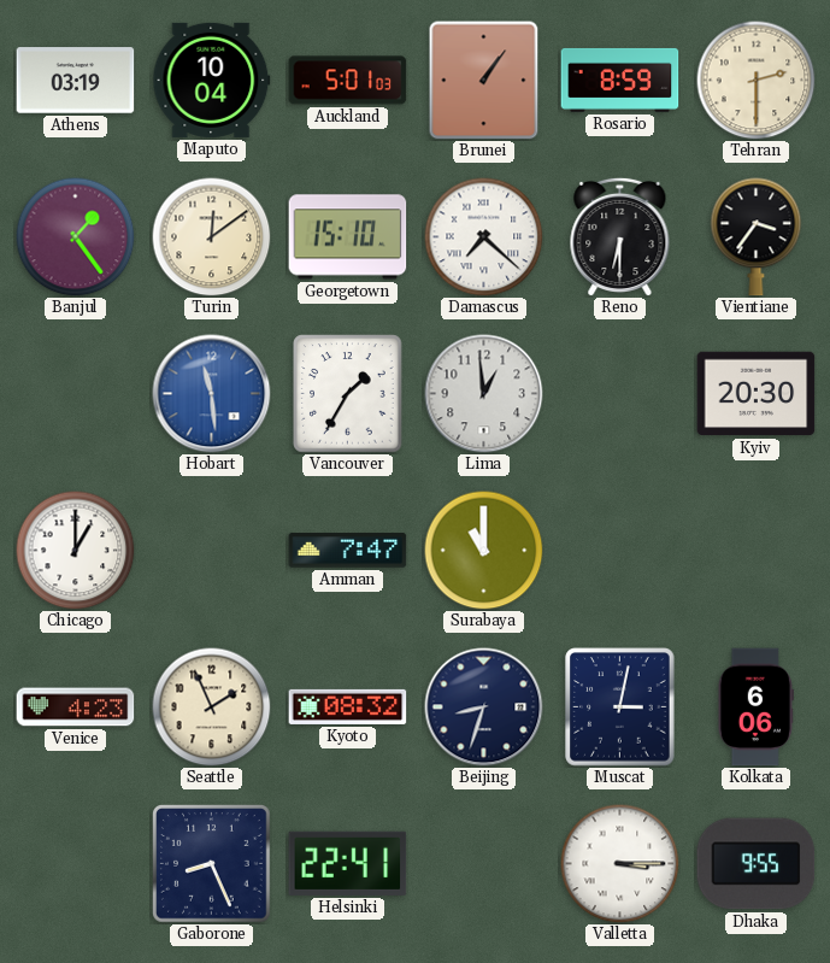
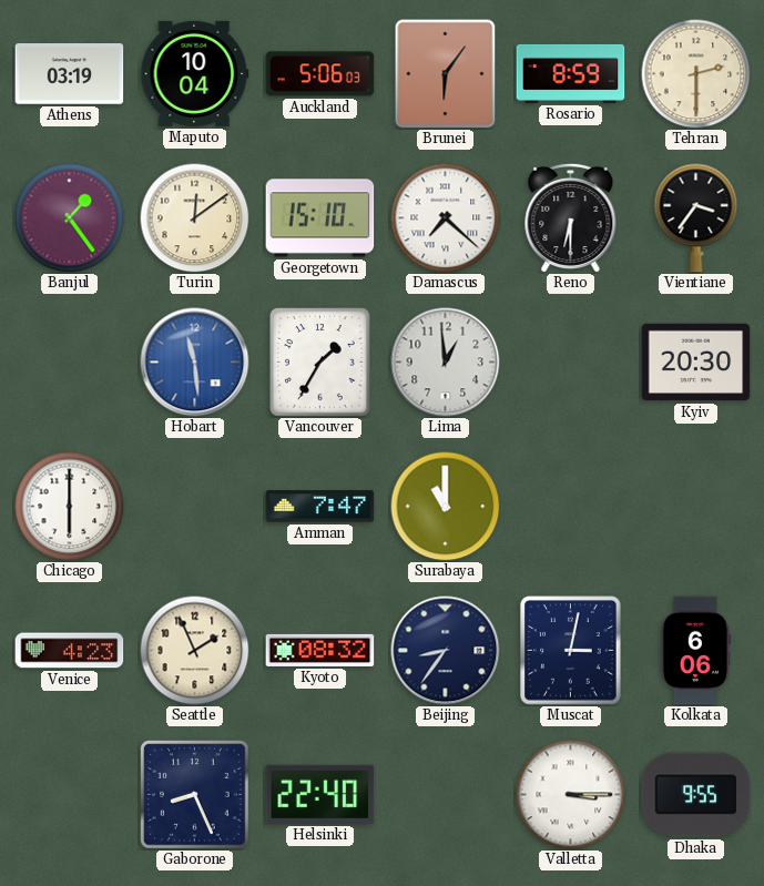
Auckland: 5:01 -> 5:06 (320, 74)
Brunei: 1:06 -> 6:06 (446, 74)
Chicago: 1:00 -> 6:00 (70, 507)
Beijing: 8:33 -> 8:36 (446, 651)
Helsinki: 22:41 -> 22:40 (320, 794)
